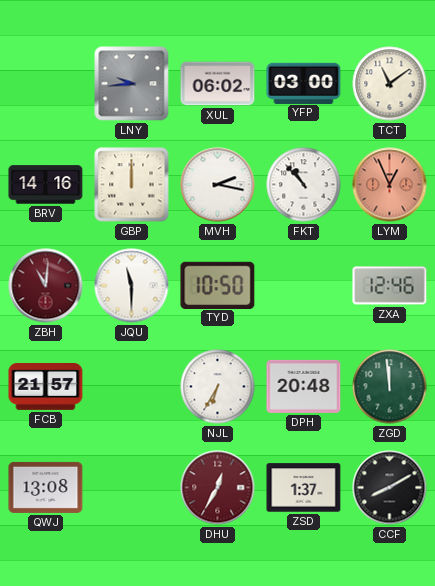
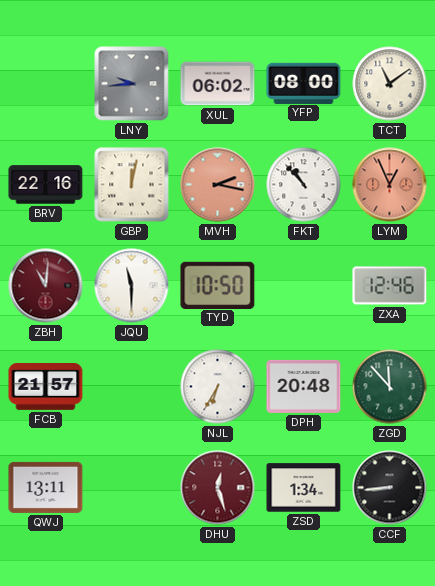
YFP: 03:00 -> 08:00 (304, 83)
BRV: 14:16 -> 22:16 (46, 185)
GBP: 12:00 -> 12:02 (132, 185)
MVH dial: white -> salmon (218, 185)
ZGD: 11:59 -> 11:53 (390, 387)
QWJ: 13:08 -> 13:11 (46, 487)
DHU: 12:35 -> 12:27 (218, 488)
ZSD: 1:37 -> 1:34 (304, 488)
CCF: 8:10 -> 8:44 (390, 488)
